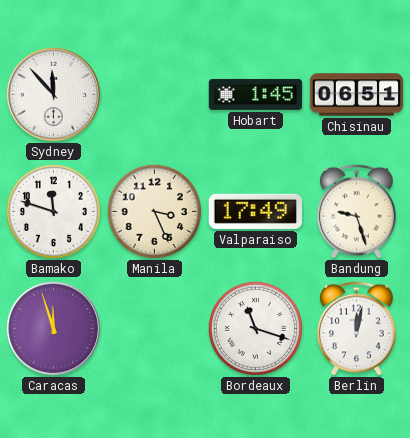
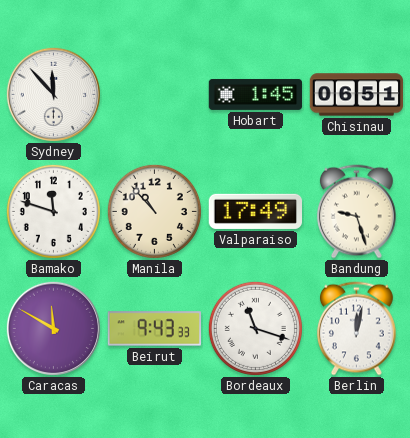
Manila: 3:26 -> 10:53 (154, 211)
Caracas: 11:57 -> 11:50 (53, 328)
Beirut: none -> 9:43 (155, 329)
